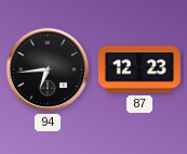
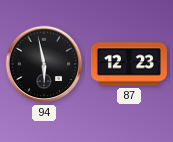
94: 6:44 -> 5:58 (44, 64)
